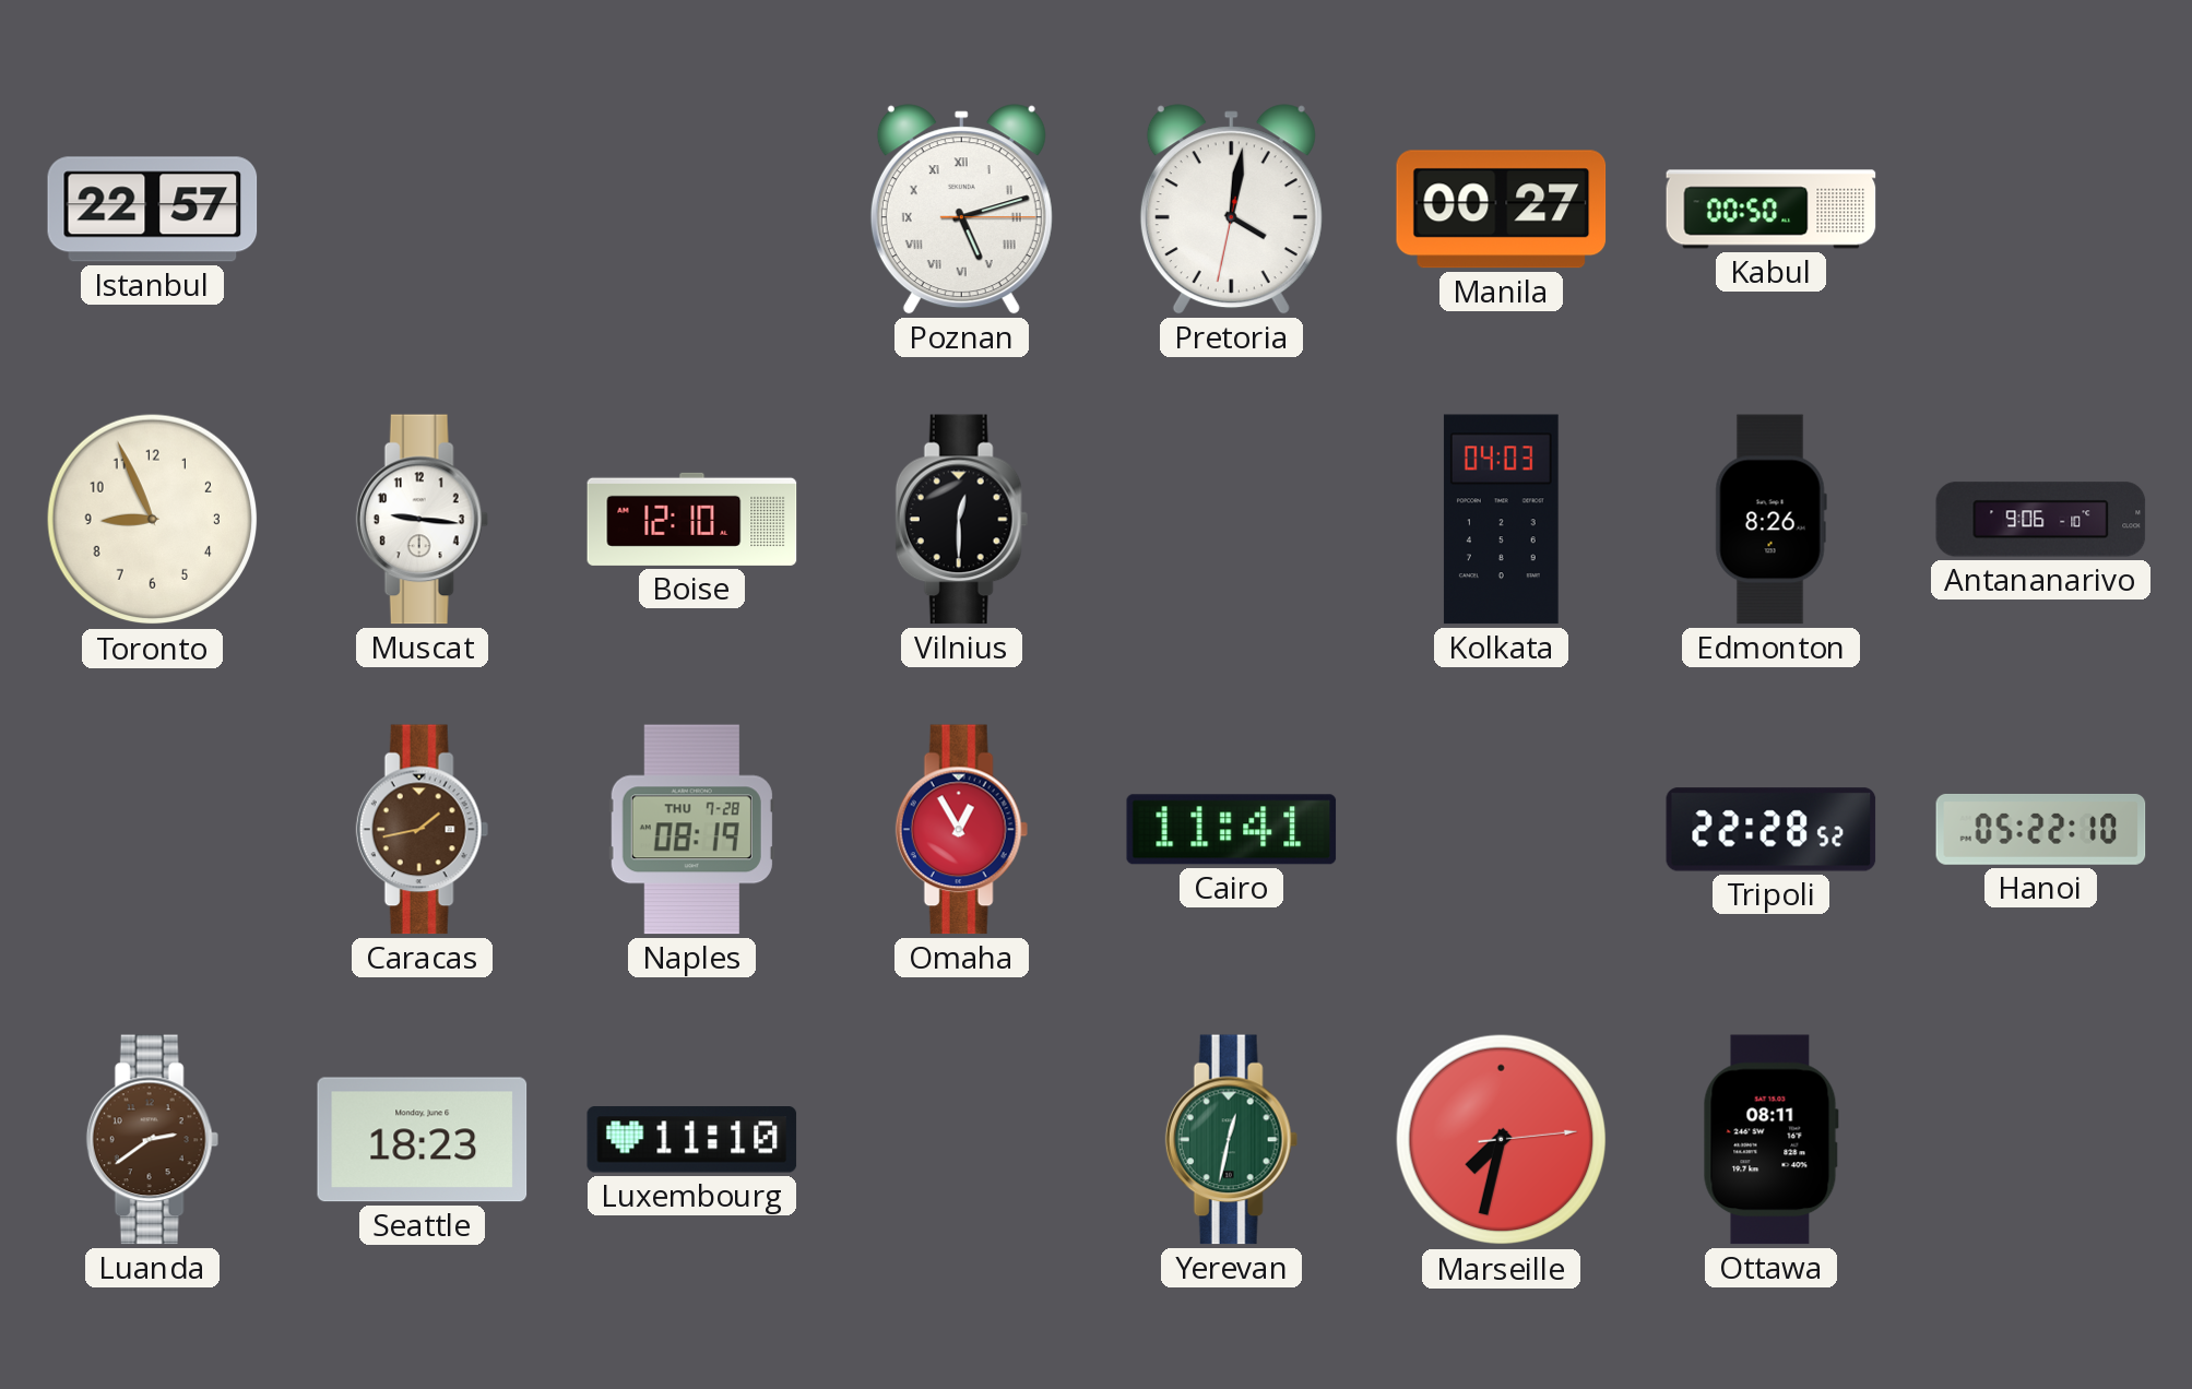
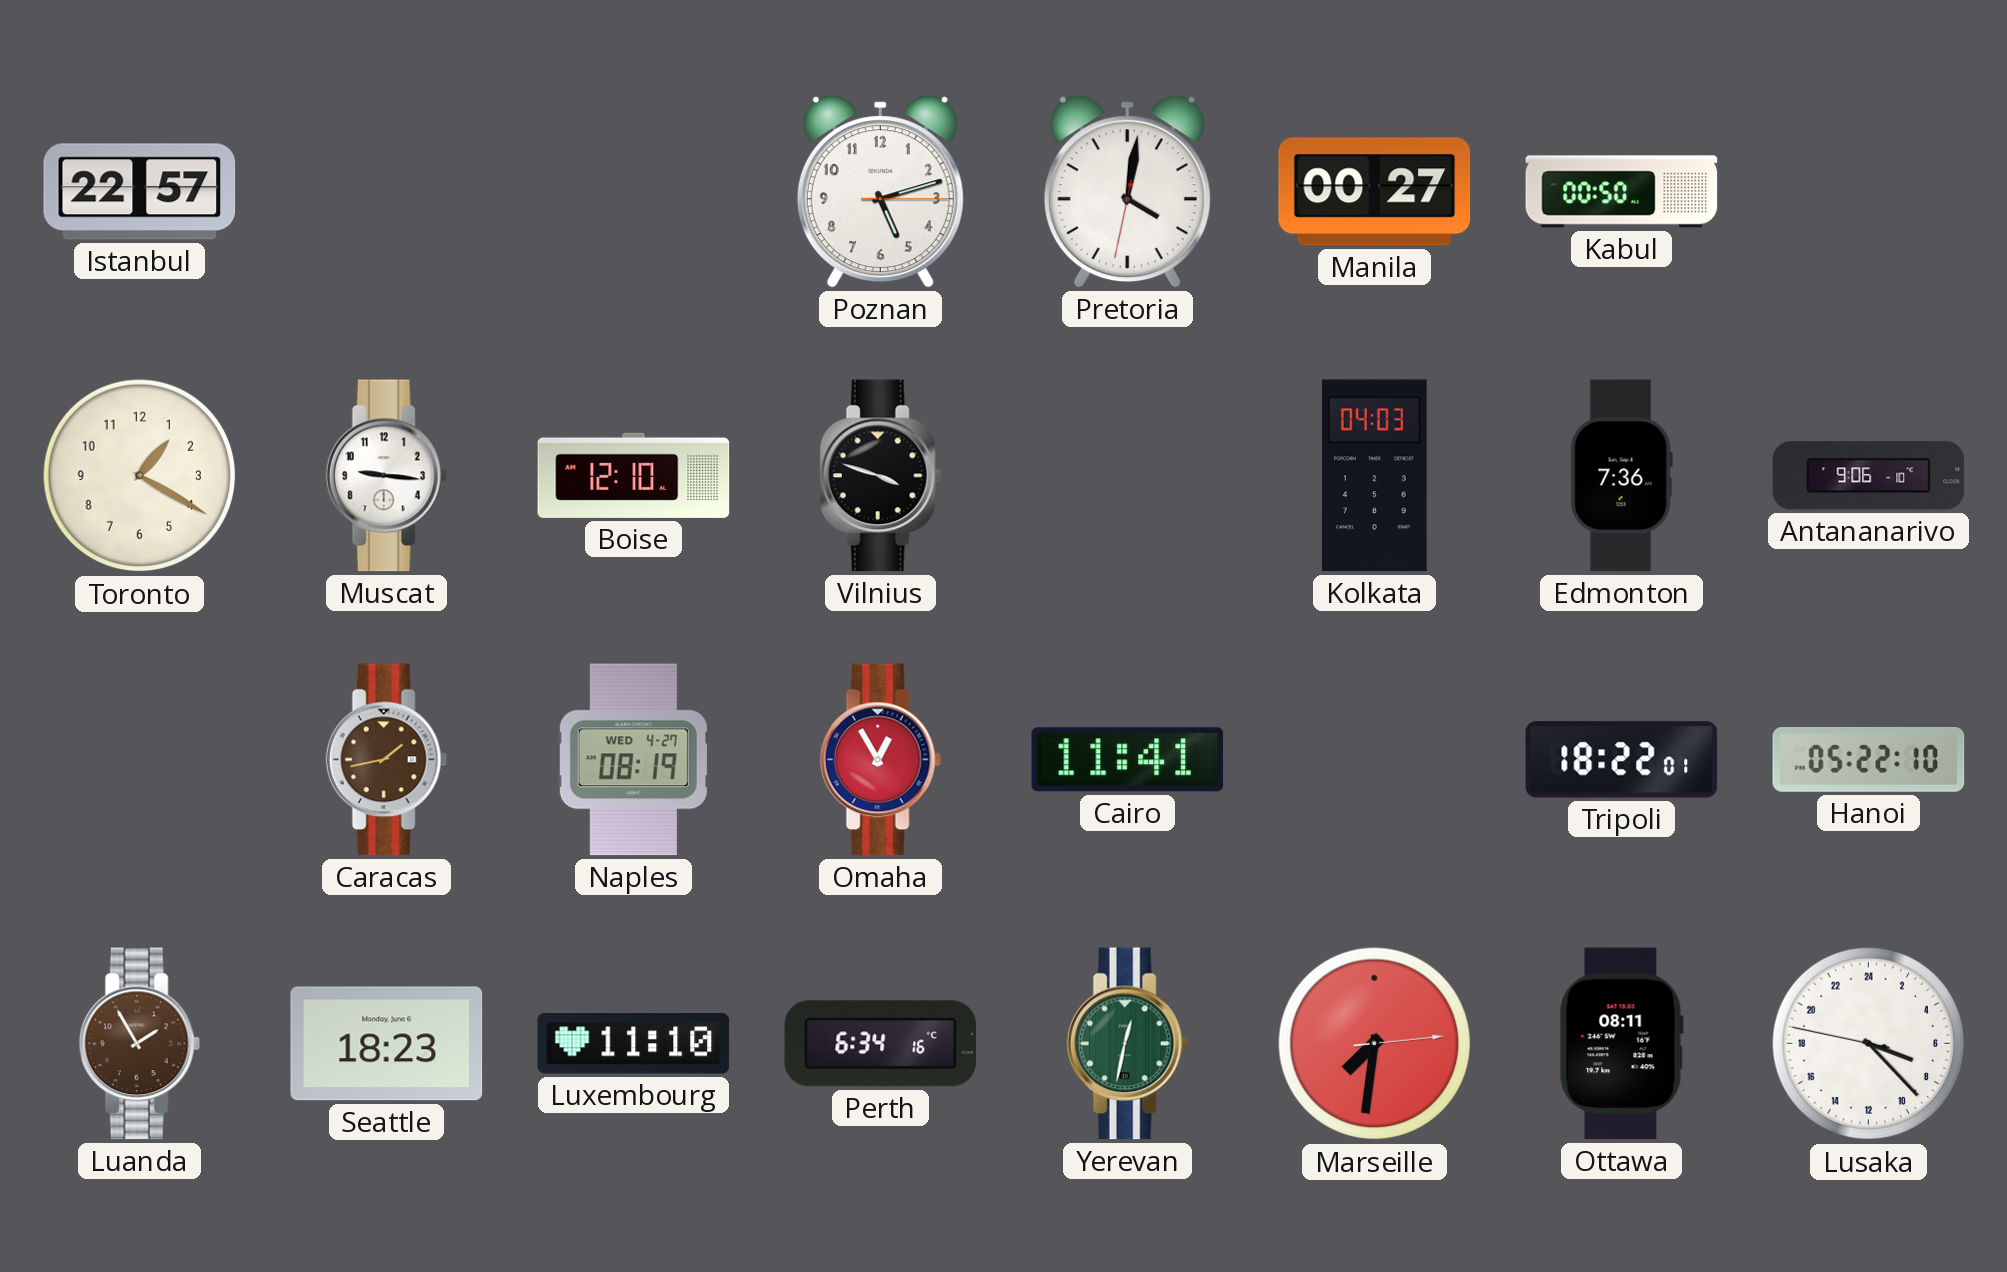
Poznan numerals: Roman -> Arabic (880, 192)
Toronto: 8:56 -> 1:20 (140, 476)
Vilnius: 12:30 -> 3:48 (880, 476)
Edmonton: 8:26 -> 7:36 (1621, 476)
Naples date: THU 7-28 -> WED 4-27 (633, 760)
Tripoli: 22:28 -> 18:22 (1622, 760)
Luanda: 2:39 -> 1:55 (139, 1044)
Perth: none -> 6:34 (881, 1044)
Marseille: 7:32 -> 7:31 (1375, 1044)
Lusaka: none -> 7:22 (1869, 1044)
